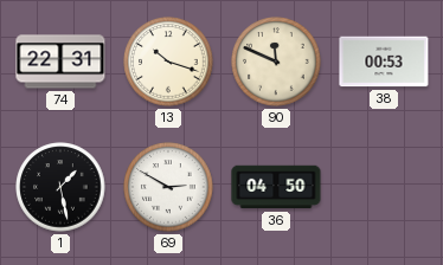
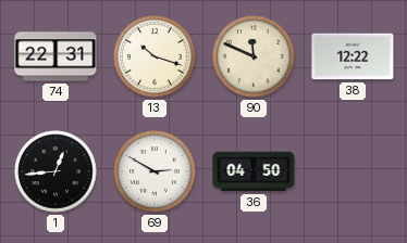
38: 00:53 -> 12:22 (353, 56)
1: 1:28 -> 12:44 (55, 171)
